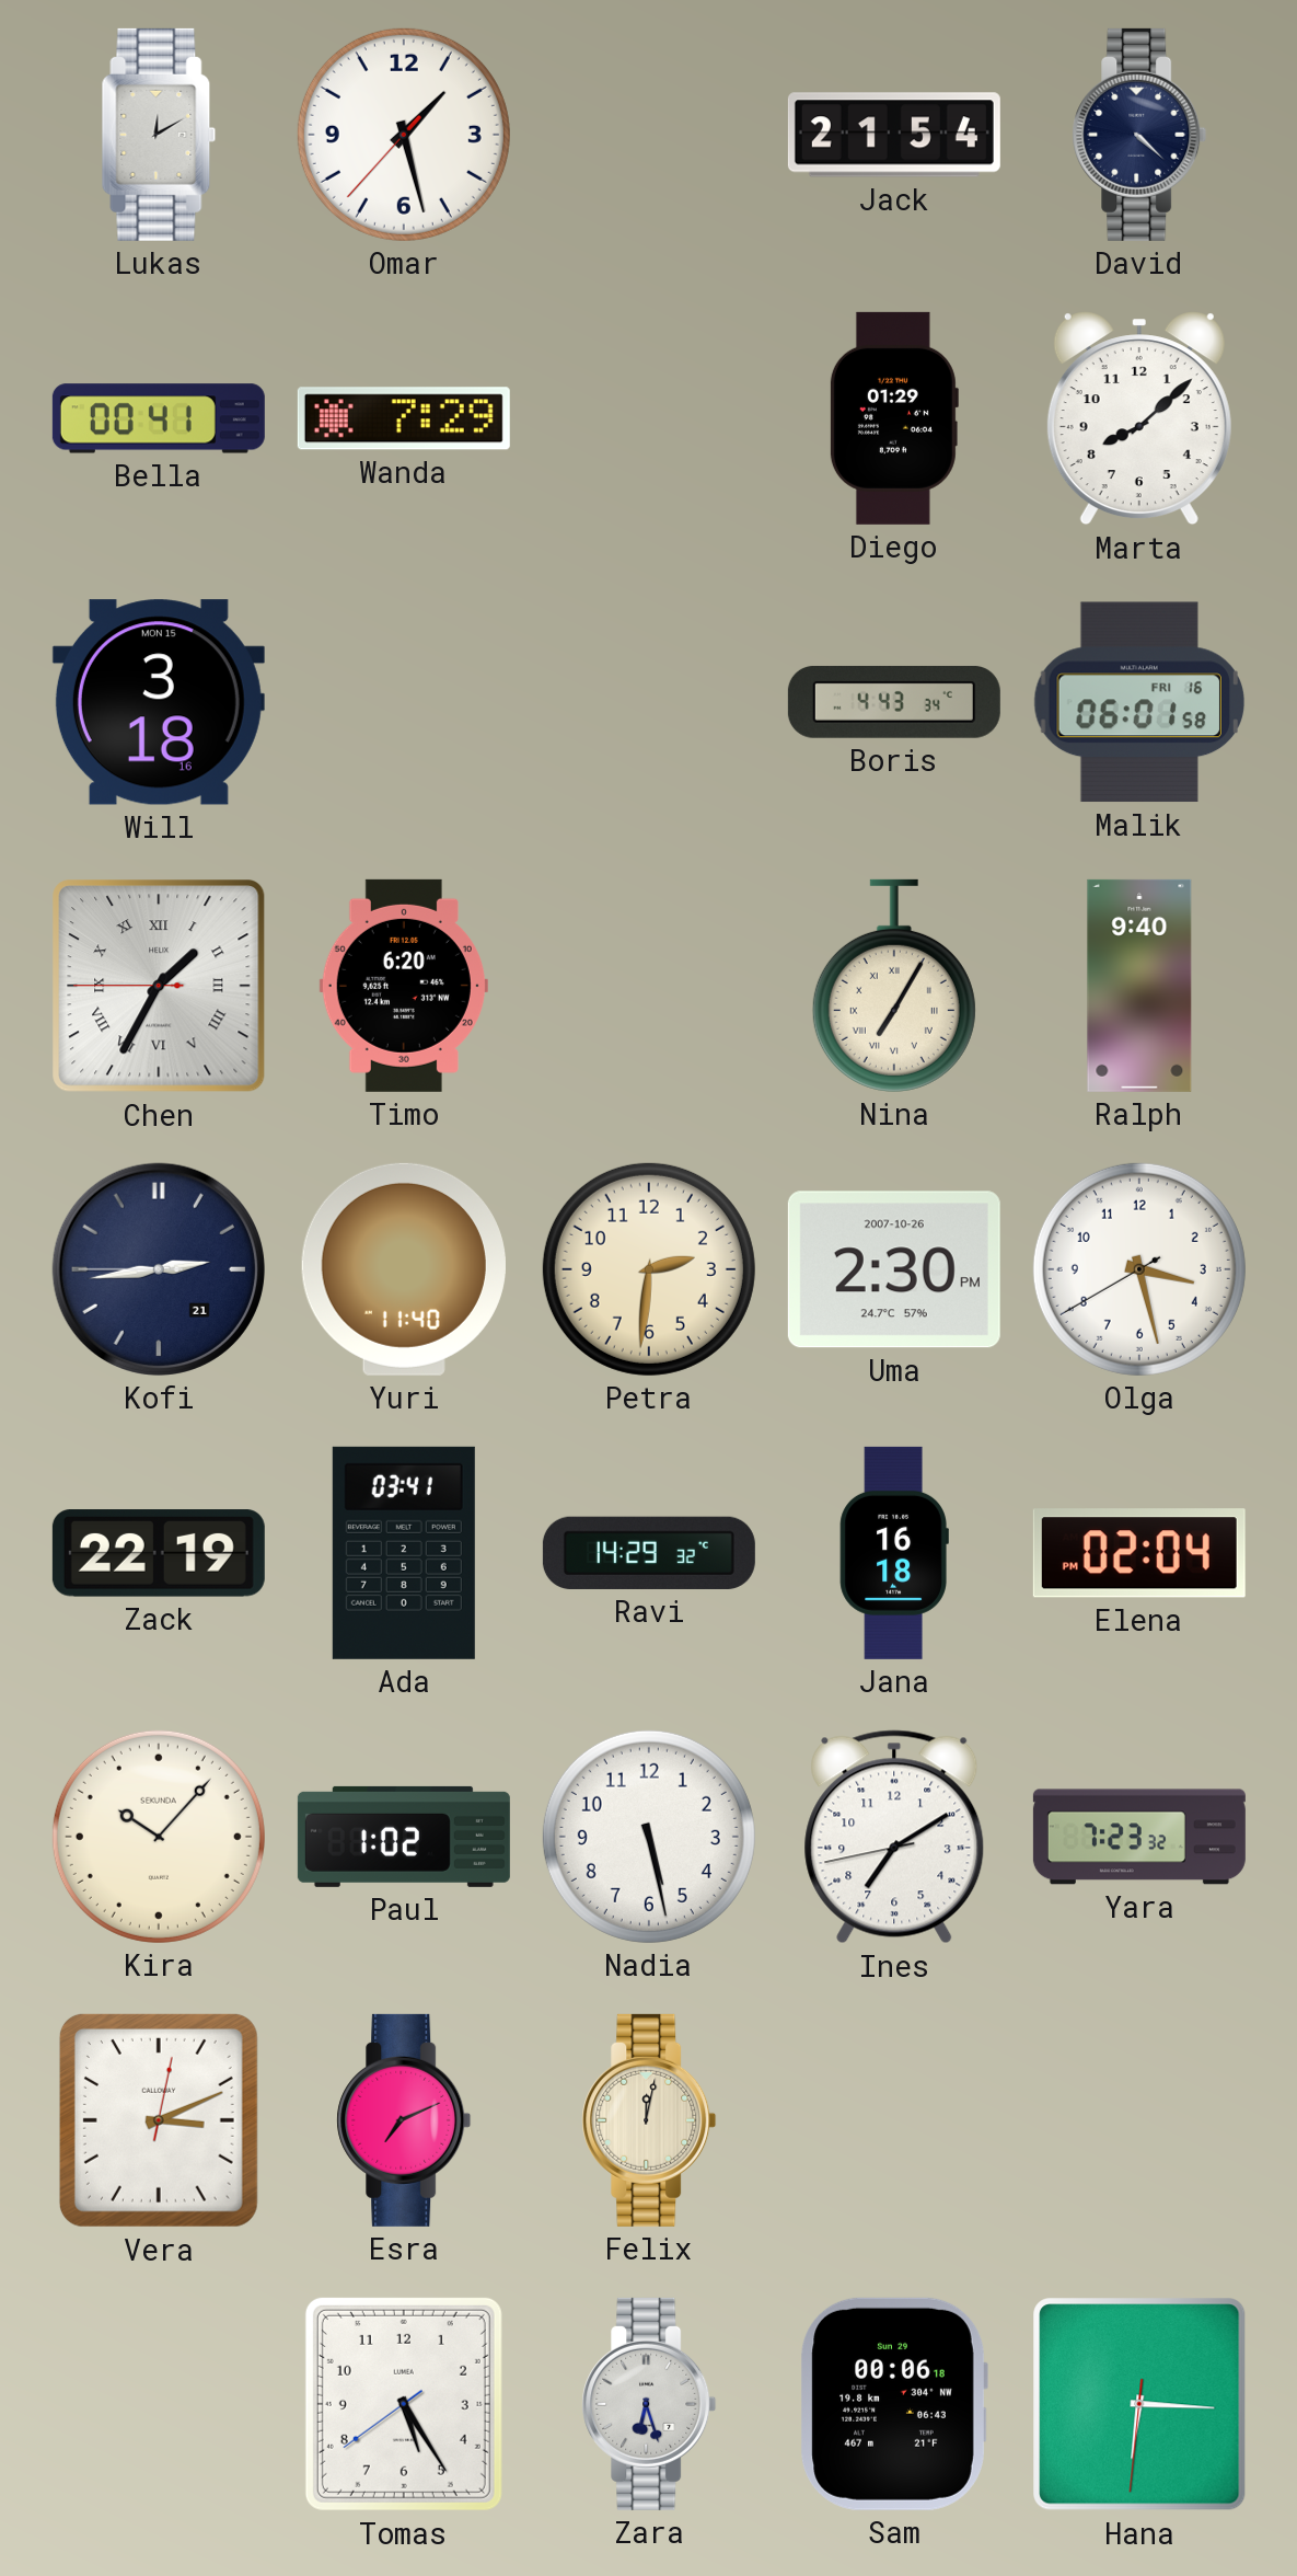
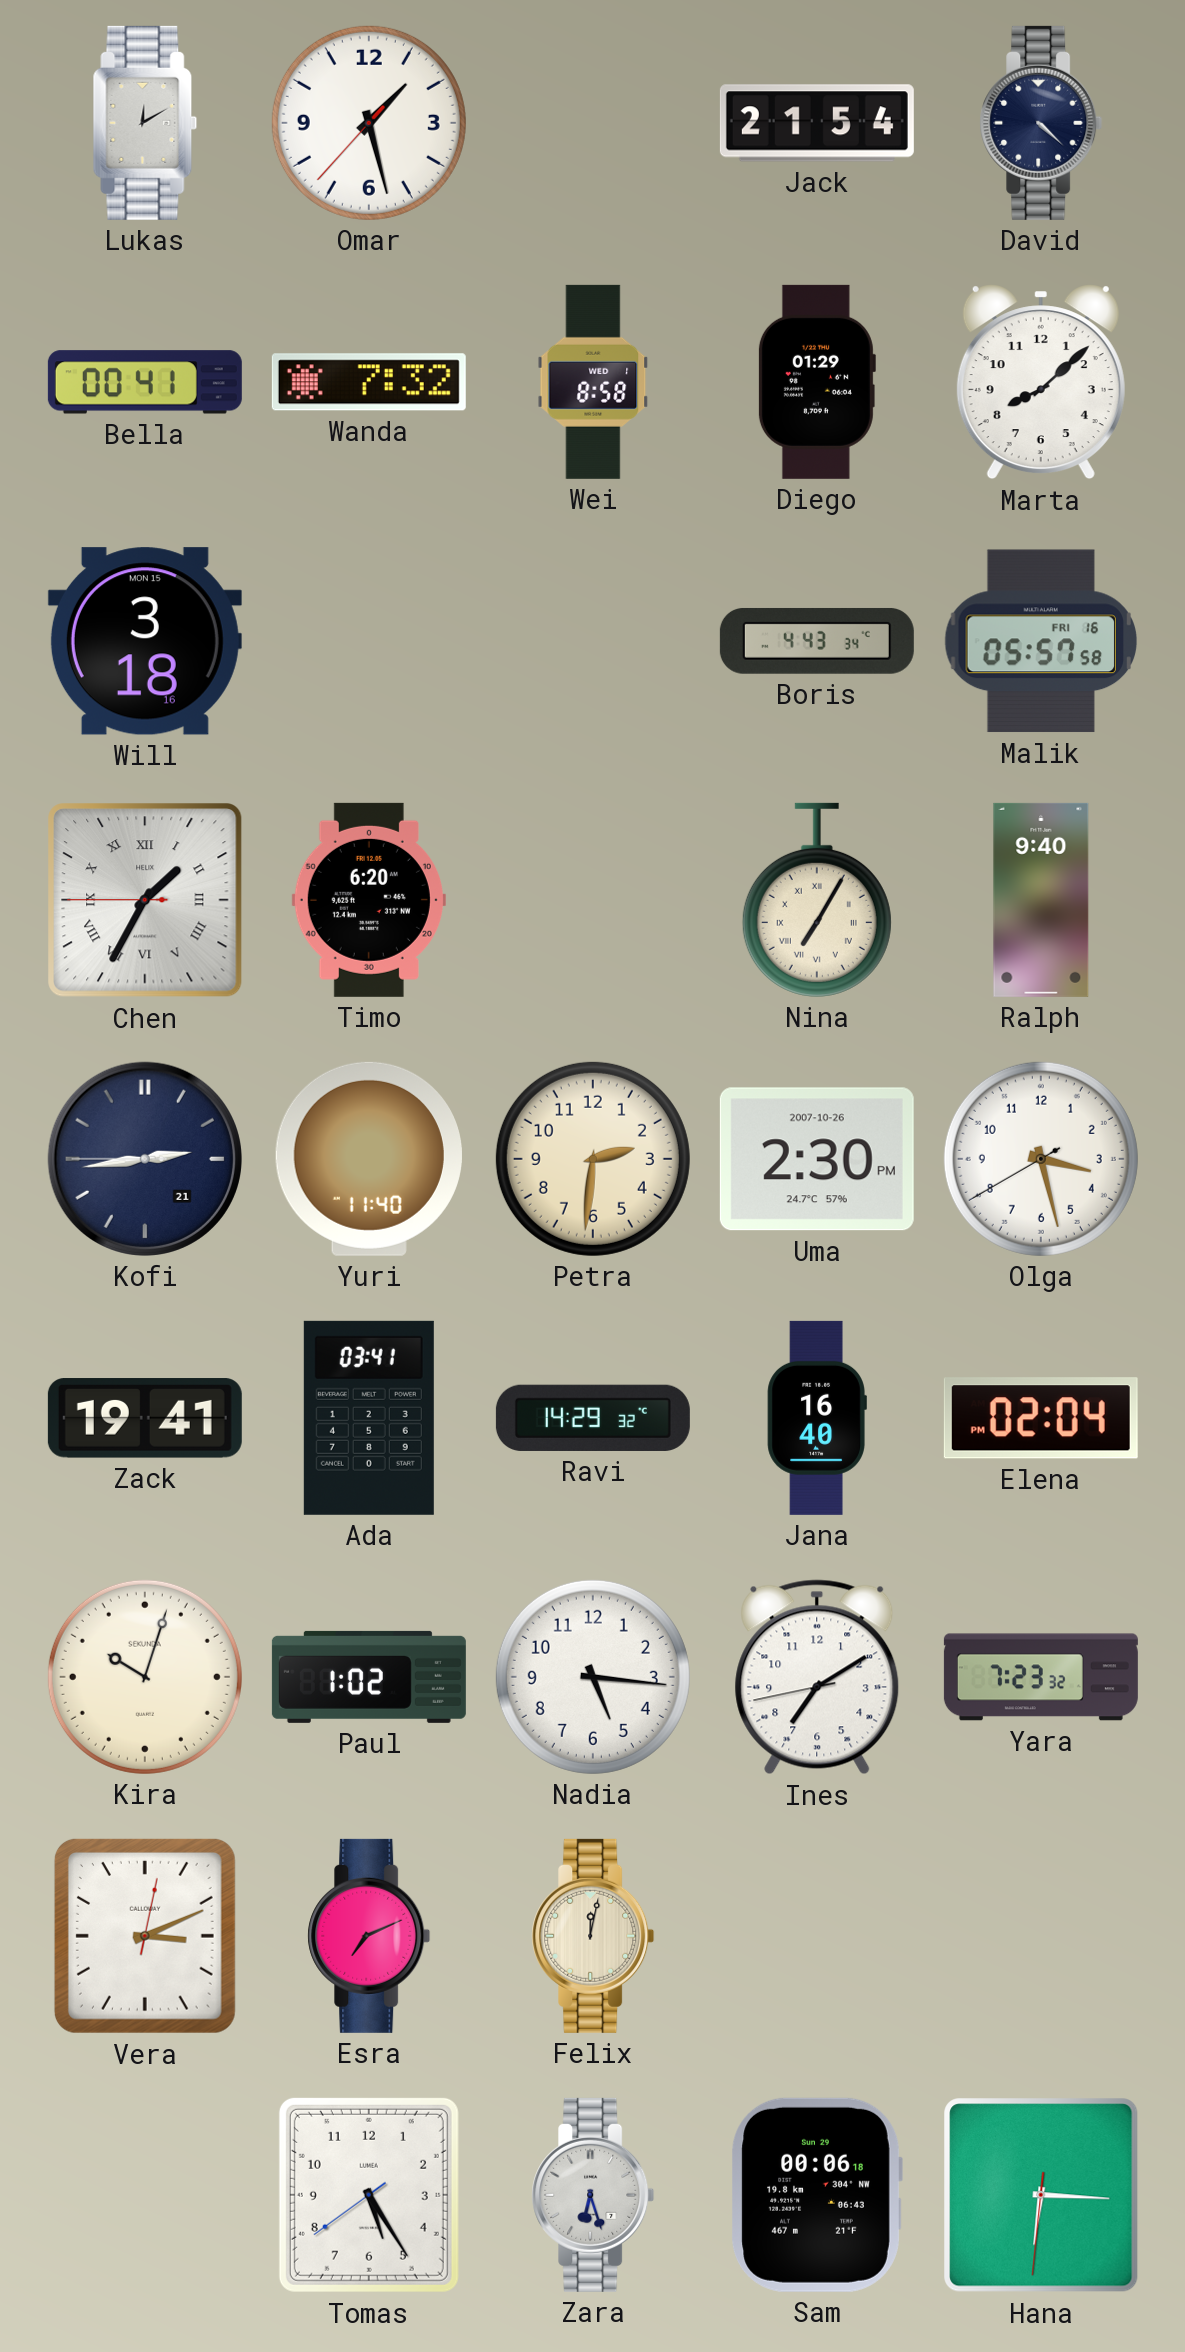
Wanda: 7:29 -> 7:32 (369, 382)
Wei: none -> 8:58 (593, 382)
Malik: 06:01 -> 05:57 (1041, 641)
Zack: 22:19 -> 19:41 (145, 1418)
Jana: 16:18 -> 16:40 (817, 1418)
Kira: 10:07 -> 10:03 (145, 1677)
Nadia: 5:28 -> 5:16 (593, 1677)
